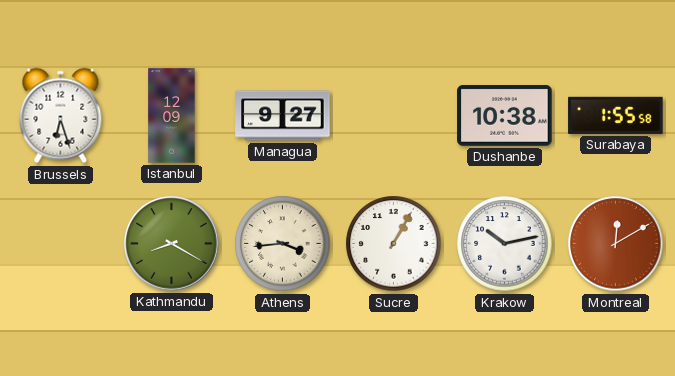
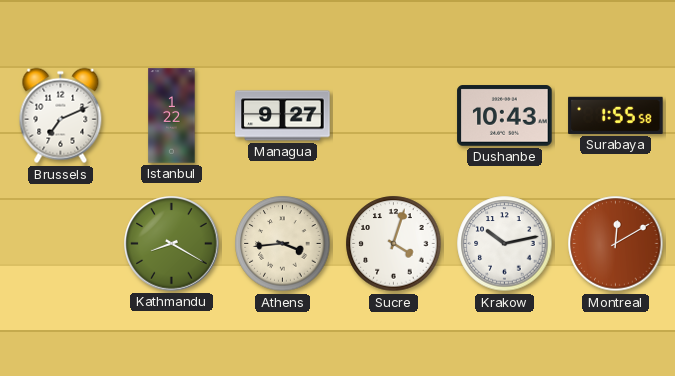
Brussels: 6:27 -> 7:11 (61, 116)
Istanbul: 12:09 -> 1:22 (172, 116)
Dushanbe: 10:38 -> 10:43 (505, 116)
Sucre: 1:05 -> 4:03 (394, 244)
